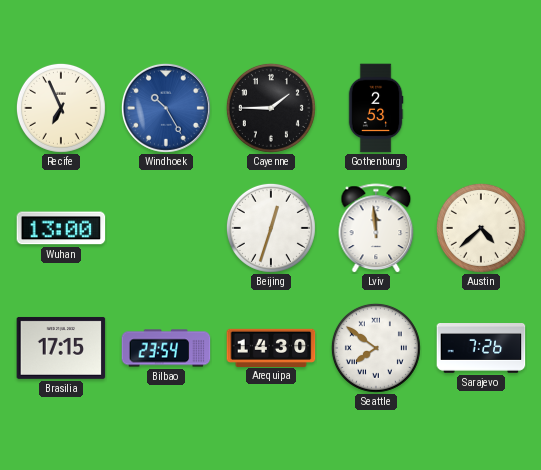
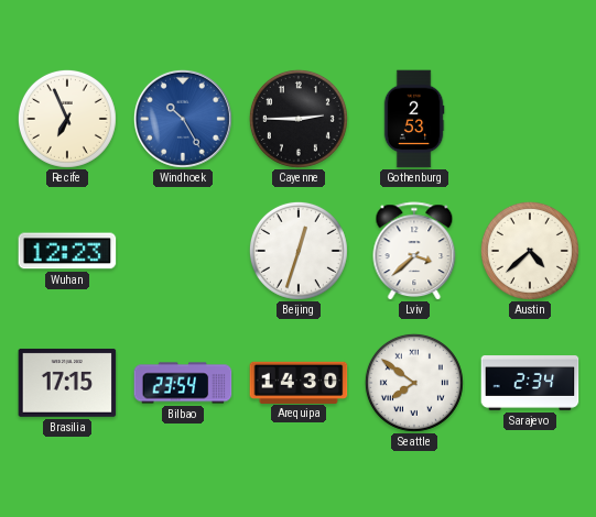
Cayenne: 1:45 -> 2:45 (299, 119)
Wuhan: 13:00 -> 12:23 (67, 251)
Lviv: 11:59 -> 3:38 (414, 251)
Sarajevo: 7:26 -> 2:34 (530, 384)
